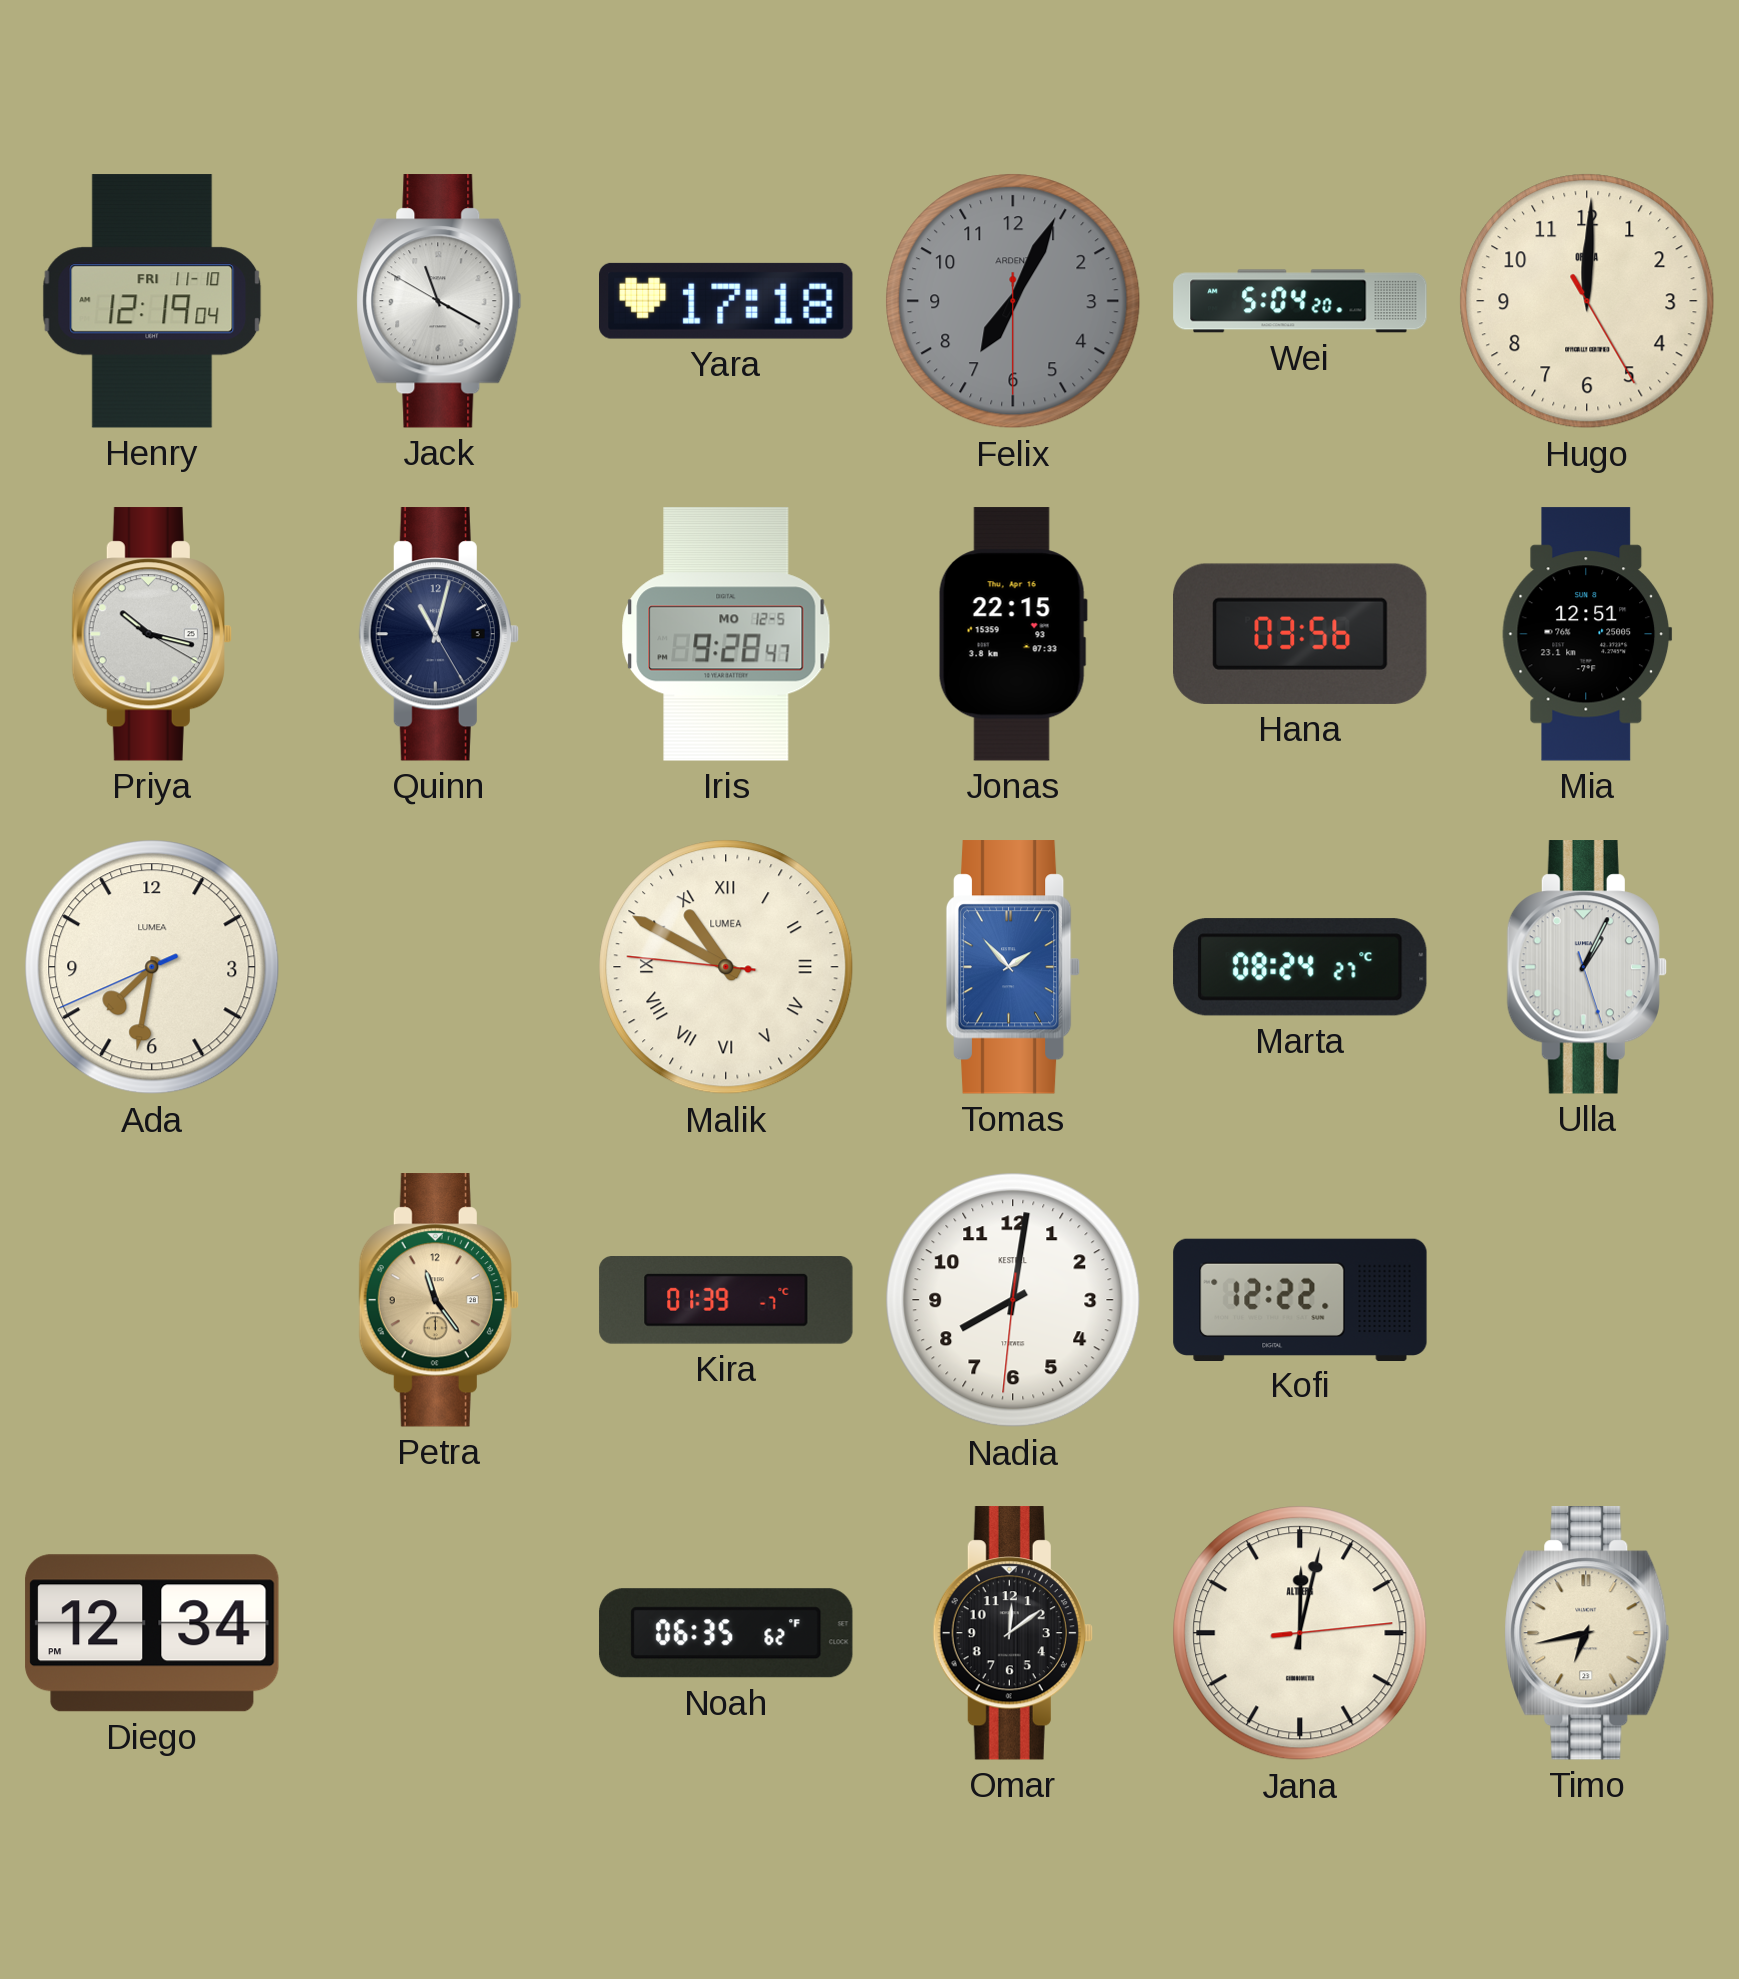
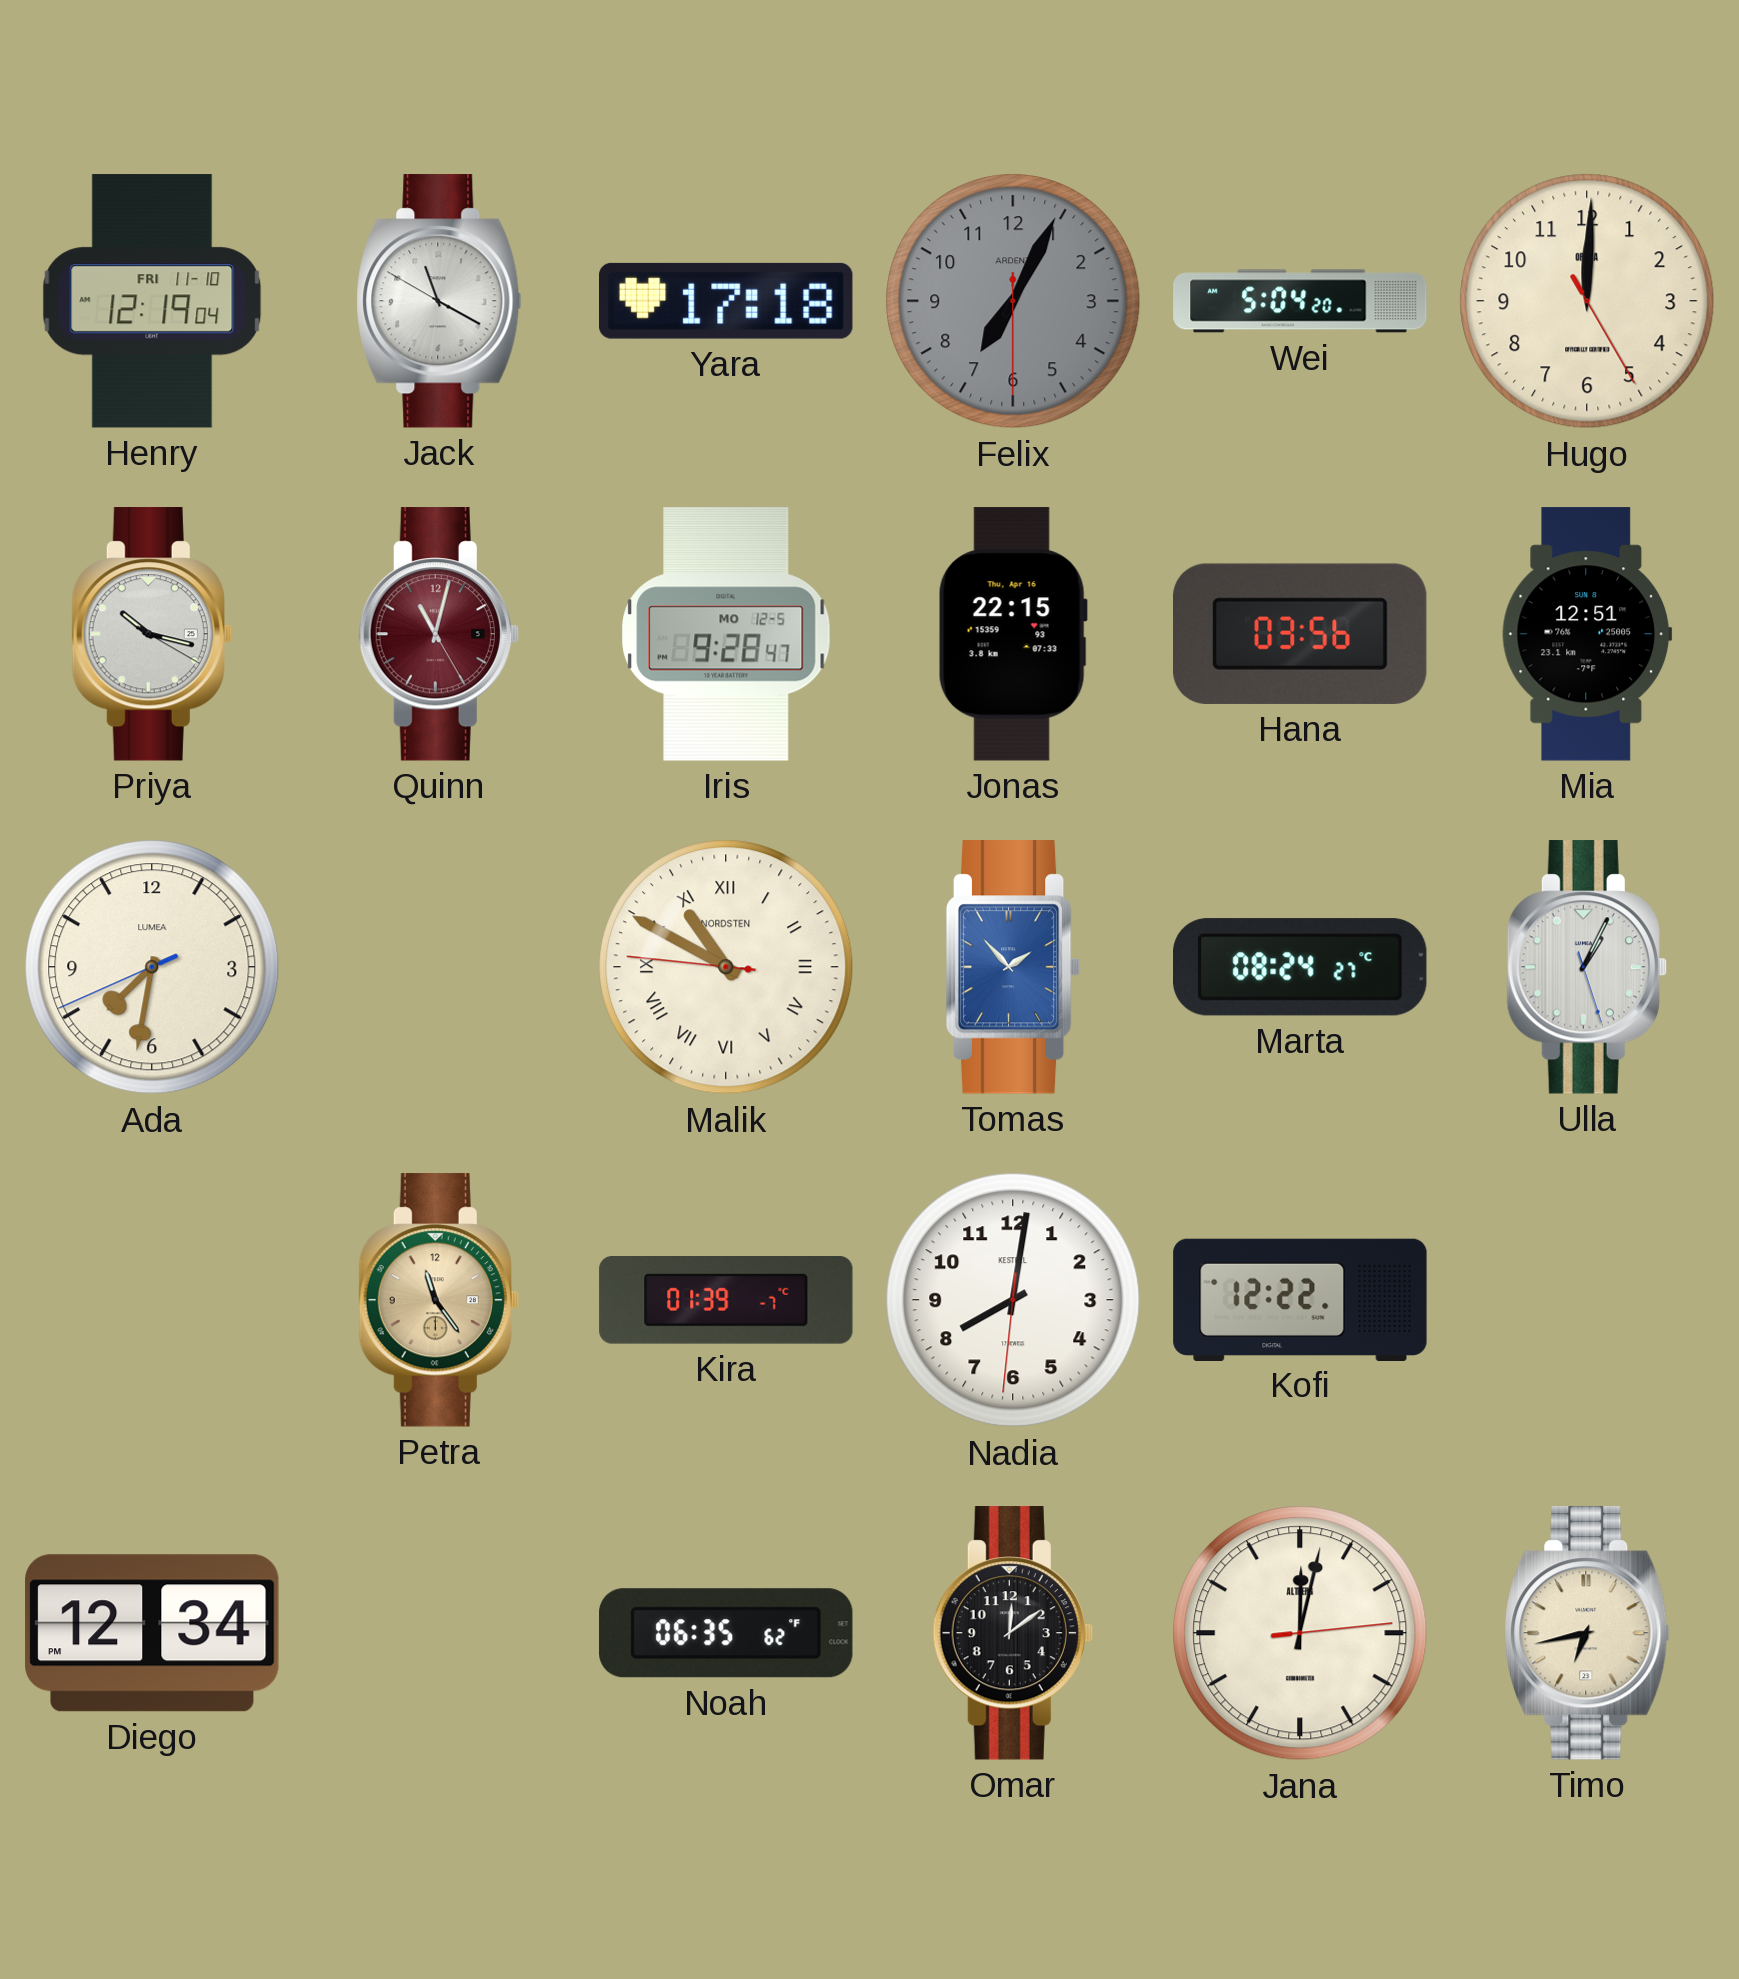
Quinn dial: navy -> burgundy (439, 634)
Malik brand: LUMEA -> NORDSTEN (726, 967)
